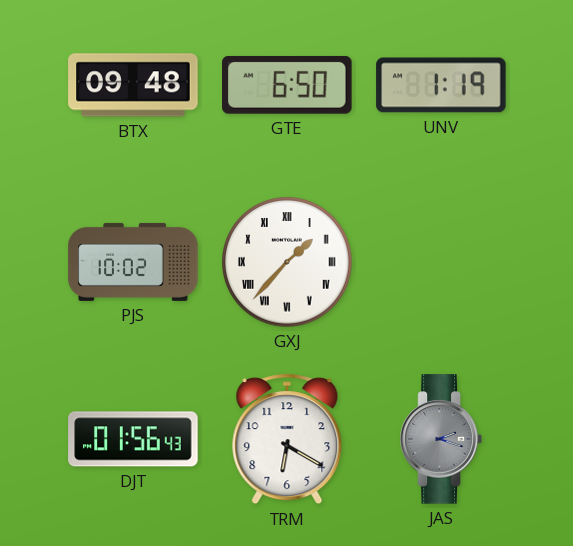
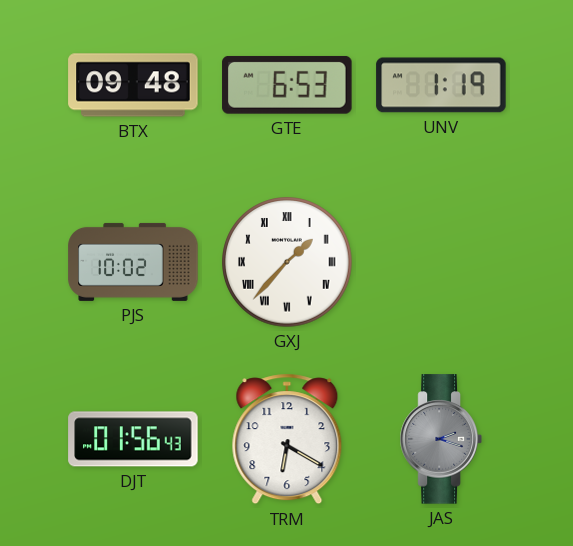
GTE: 6:50 -> 6:53 (287, 85)
